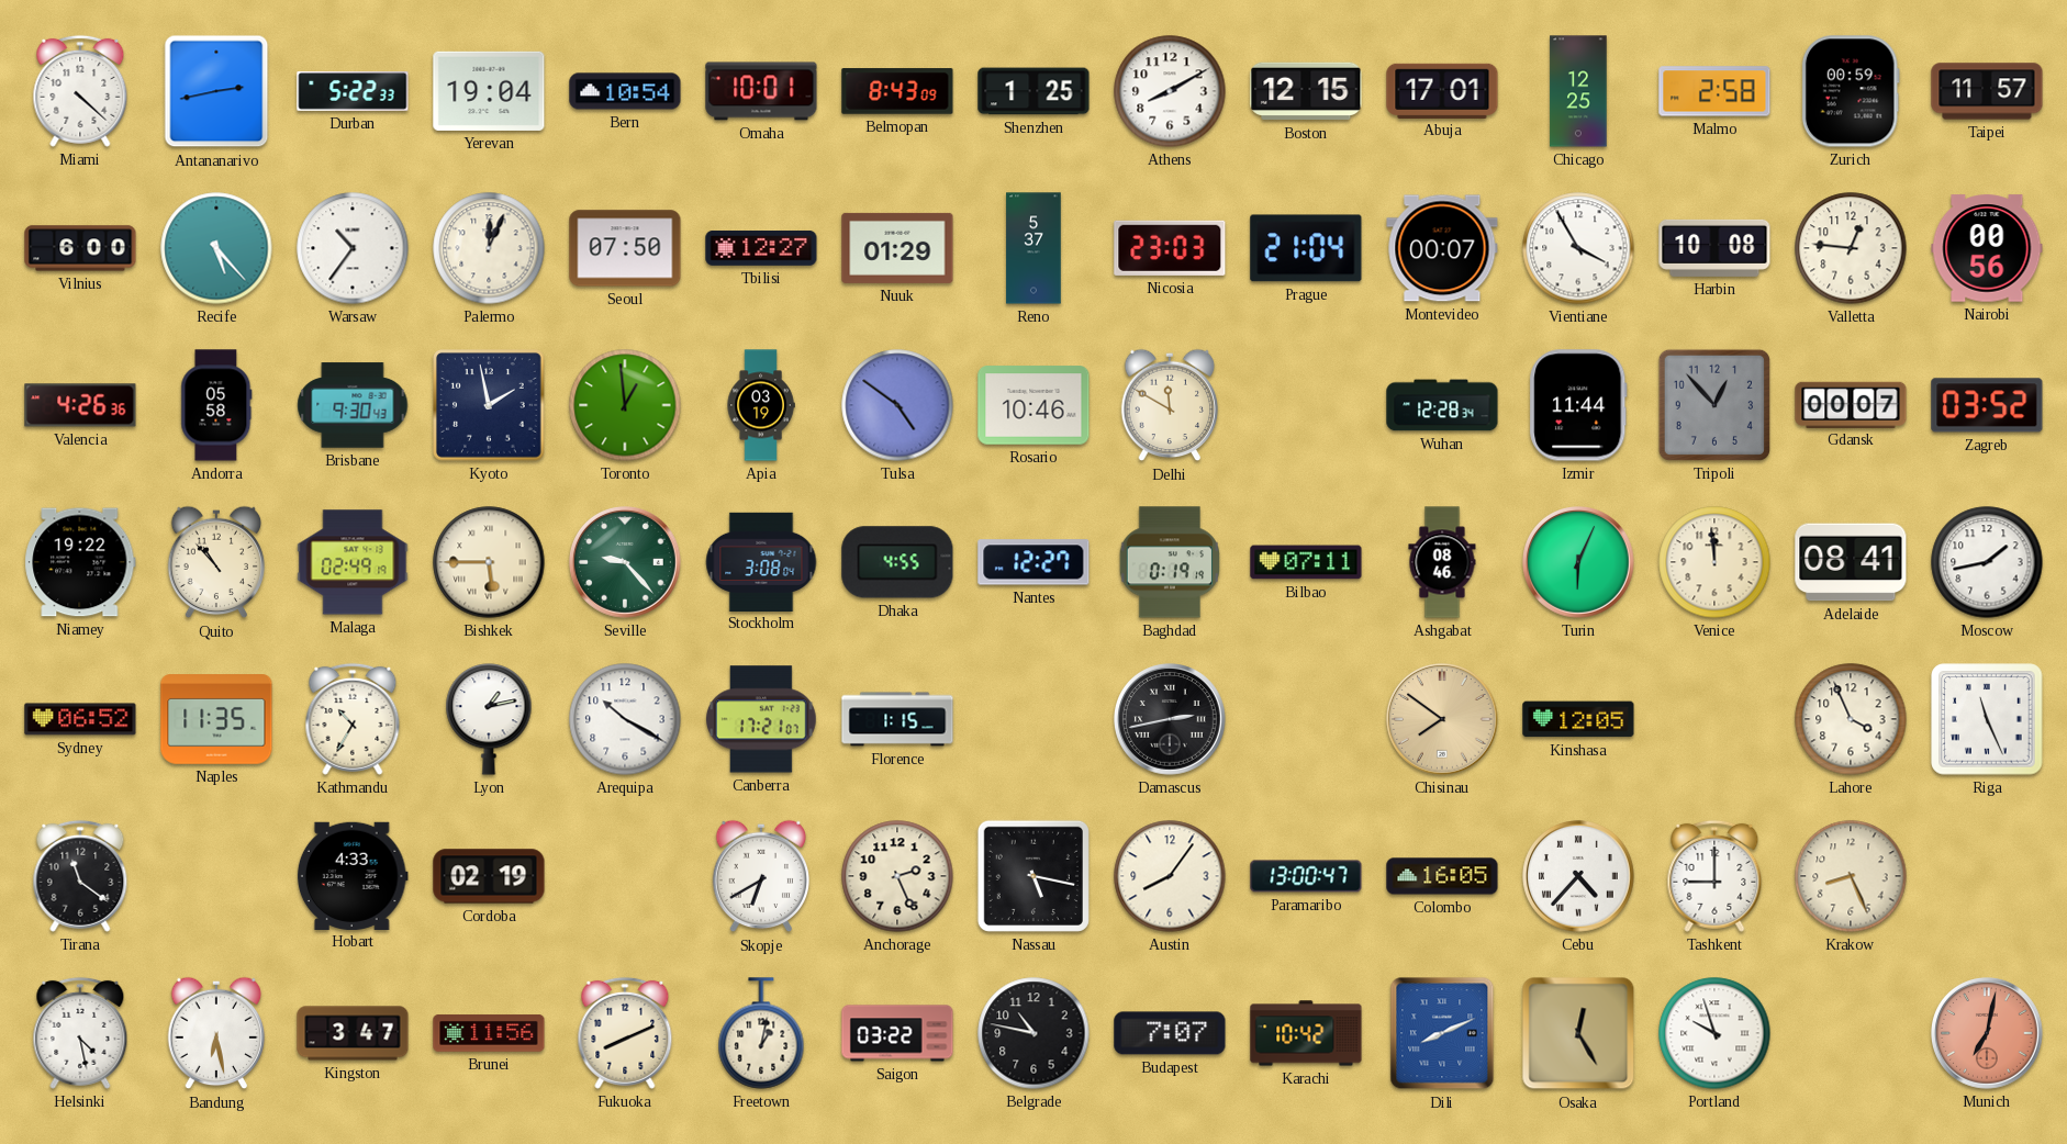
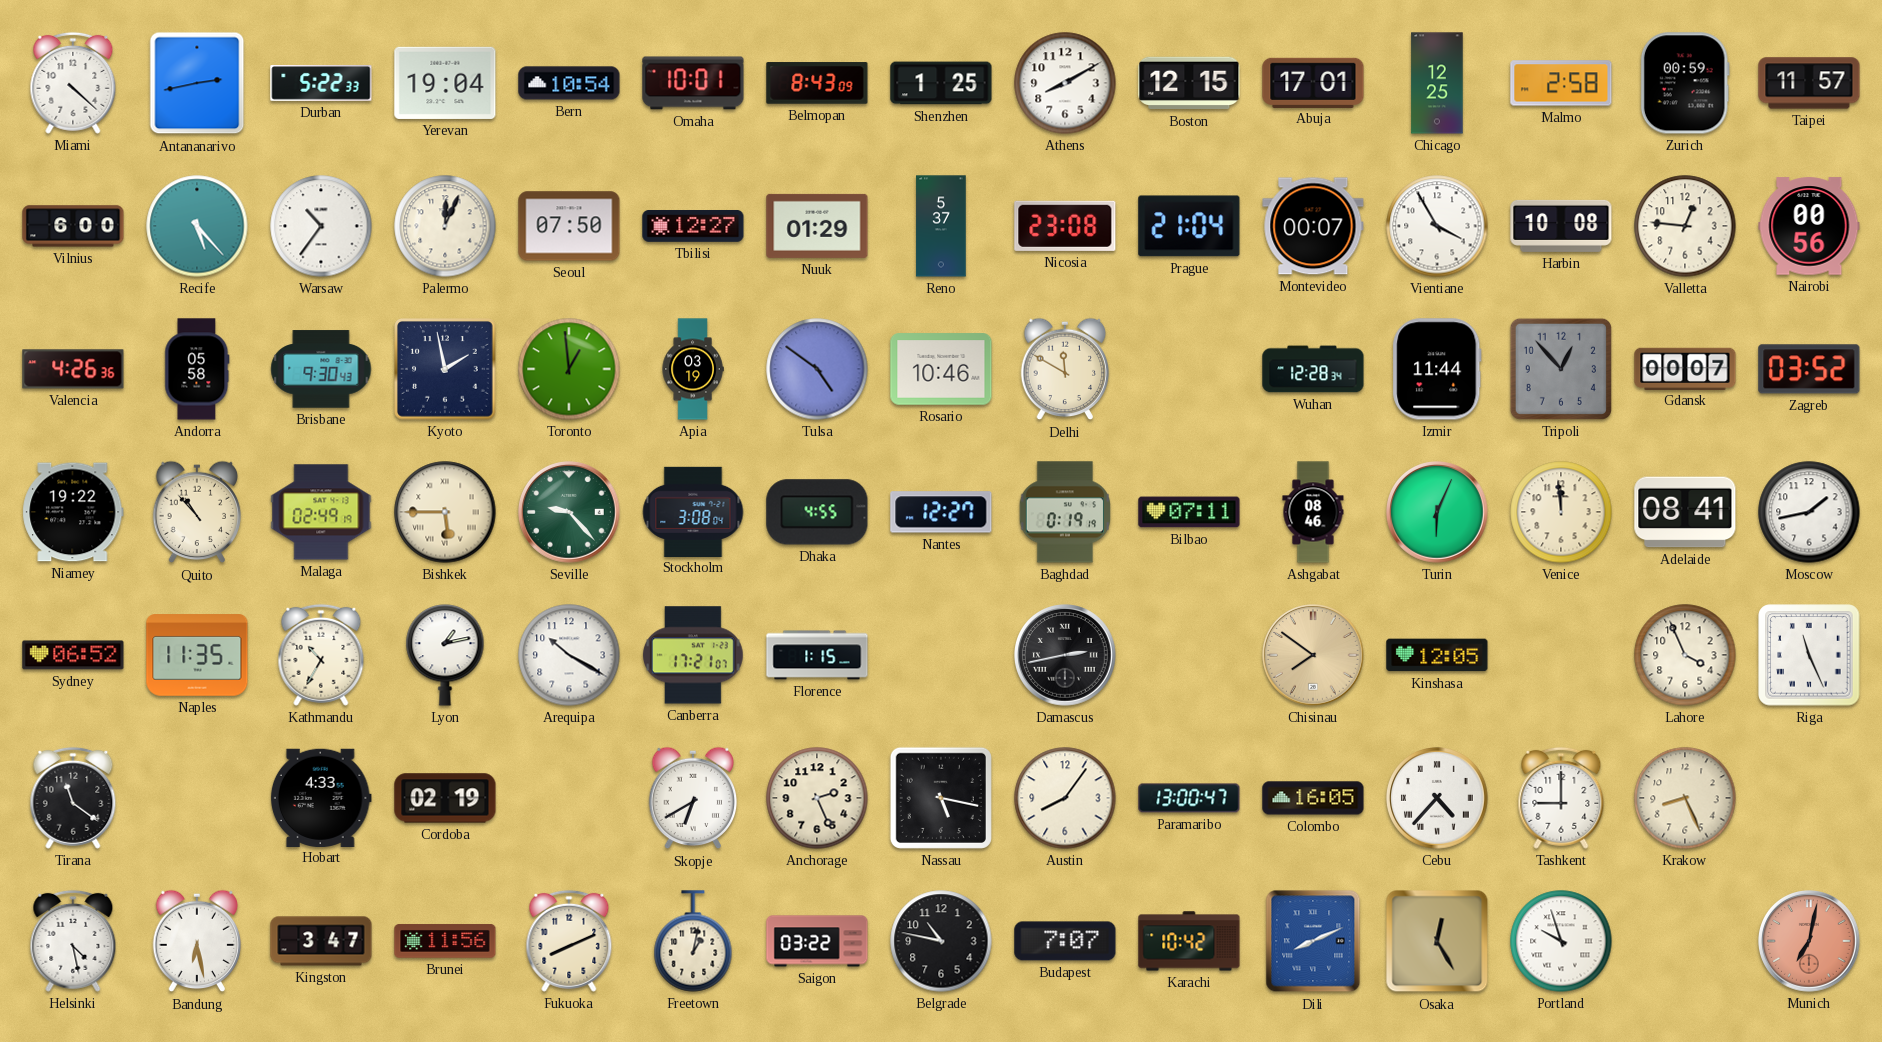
Nicosia: 23:03 -> 23:08 (1065, 226)
